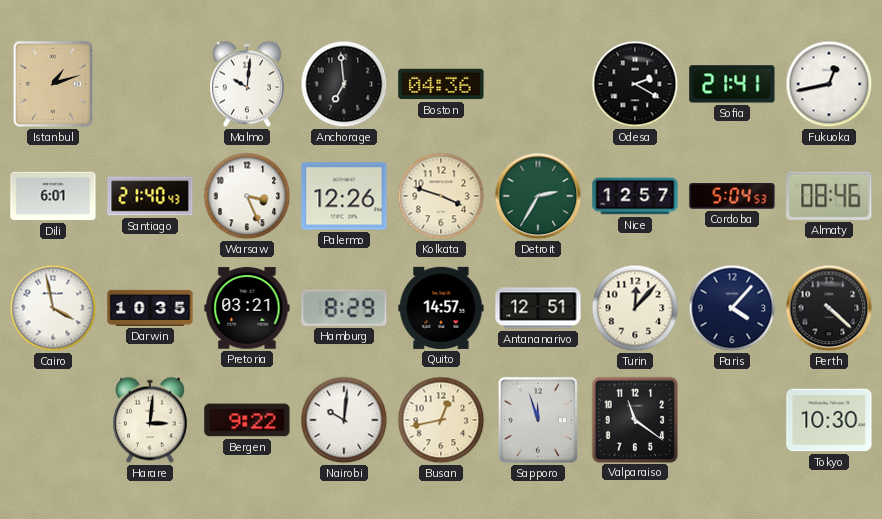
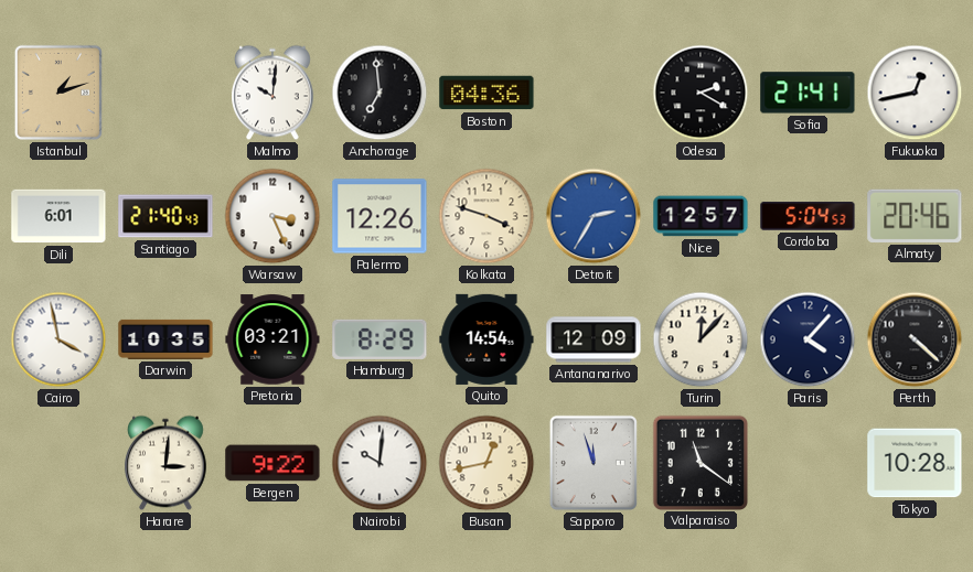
Detroit dial: green -> blue (594, 216)
Almaty: 08:46 -> 20:46 (915, 216)
Quito: 14:57 -> 14:54 (487, 339)
Antananarivo: 12:51 -> 12:09 (594, 339)
Tokyo: 10:30 -> 10:28 (915, 463)
